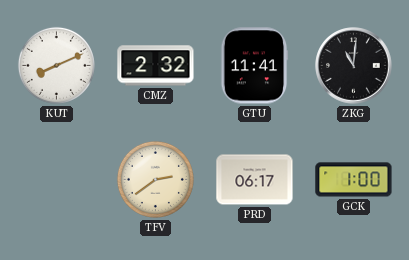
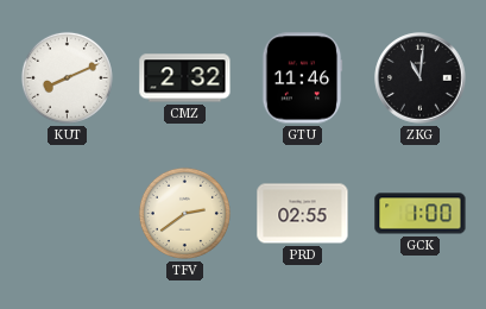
GTU: 11:41 -> 11:46 (302, 78)
PRD: 06:17 -> 02:55 (303, 214)
